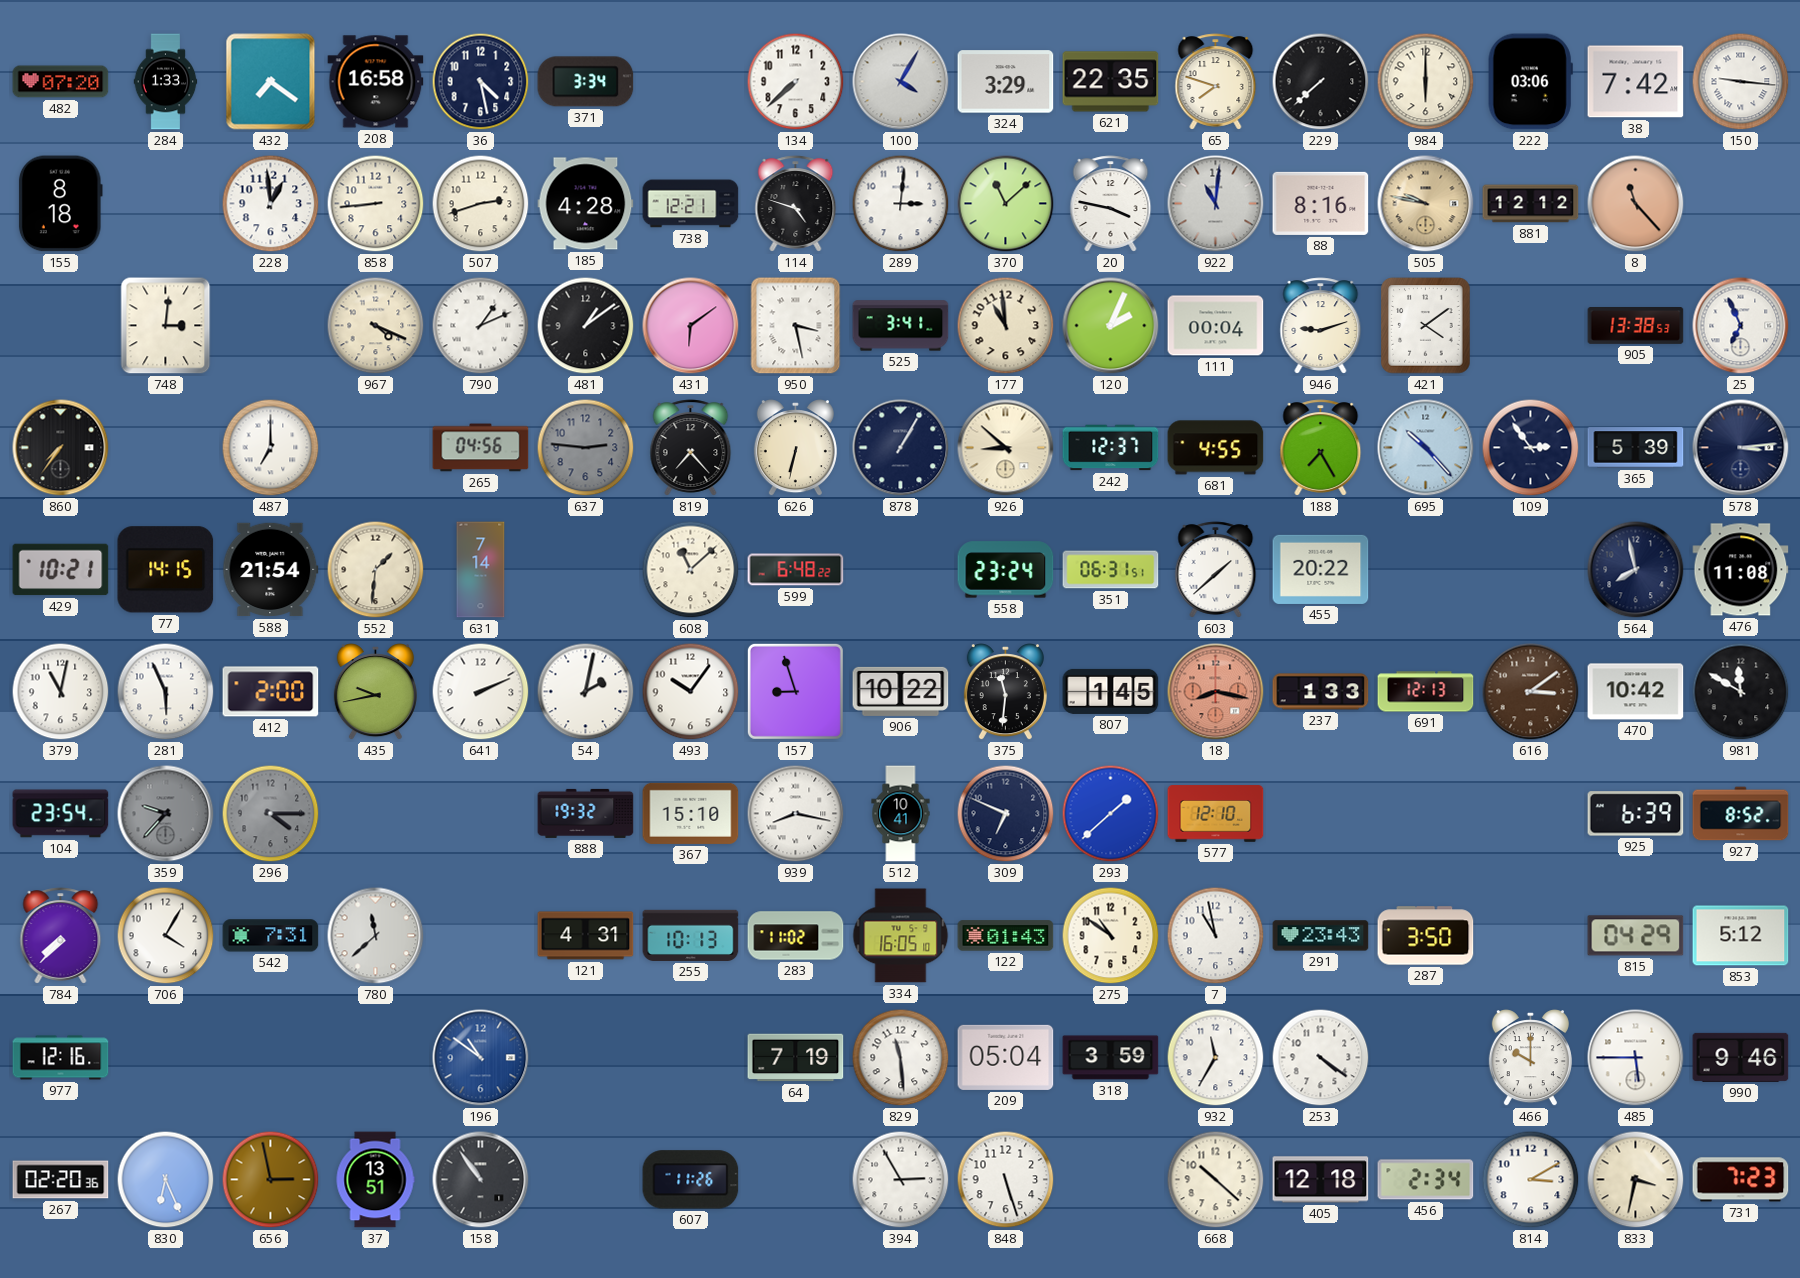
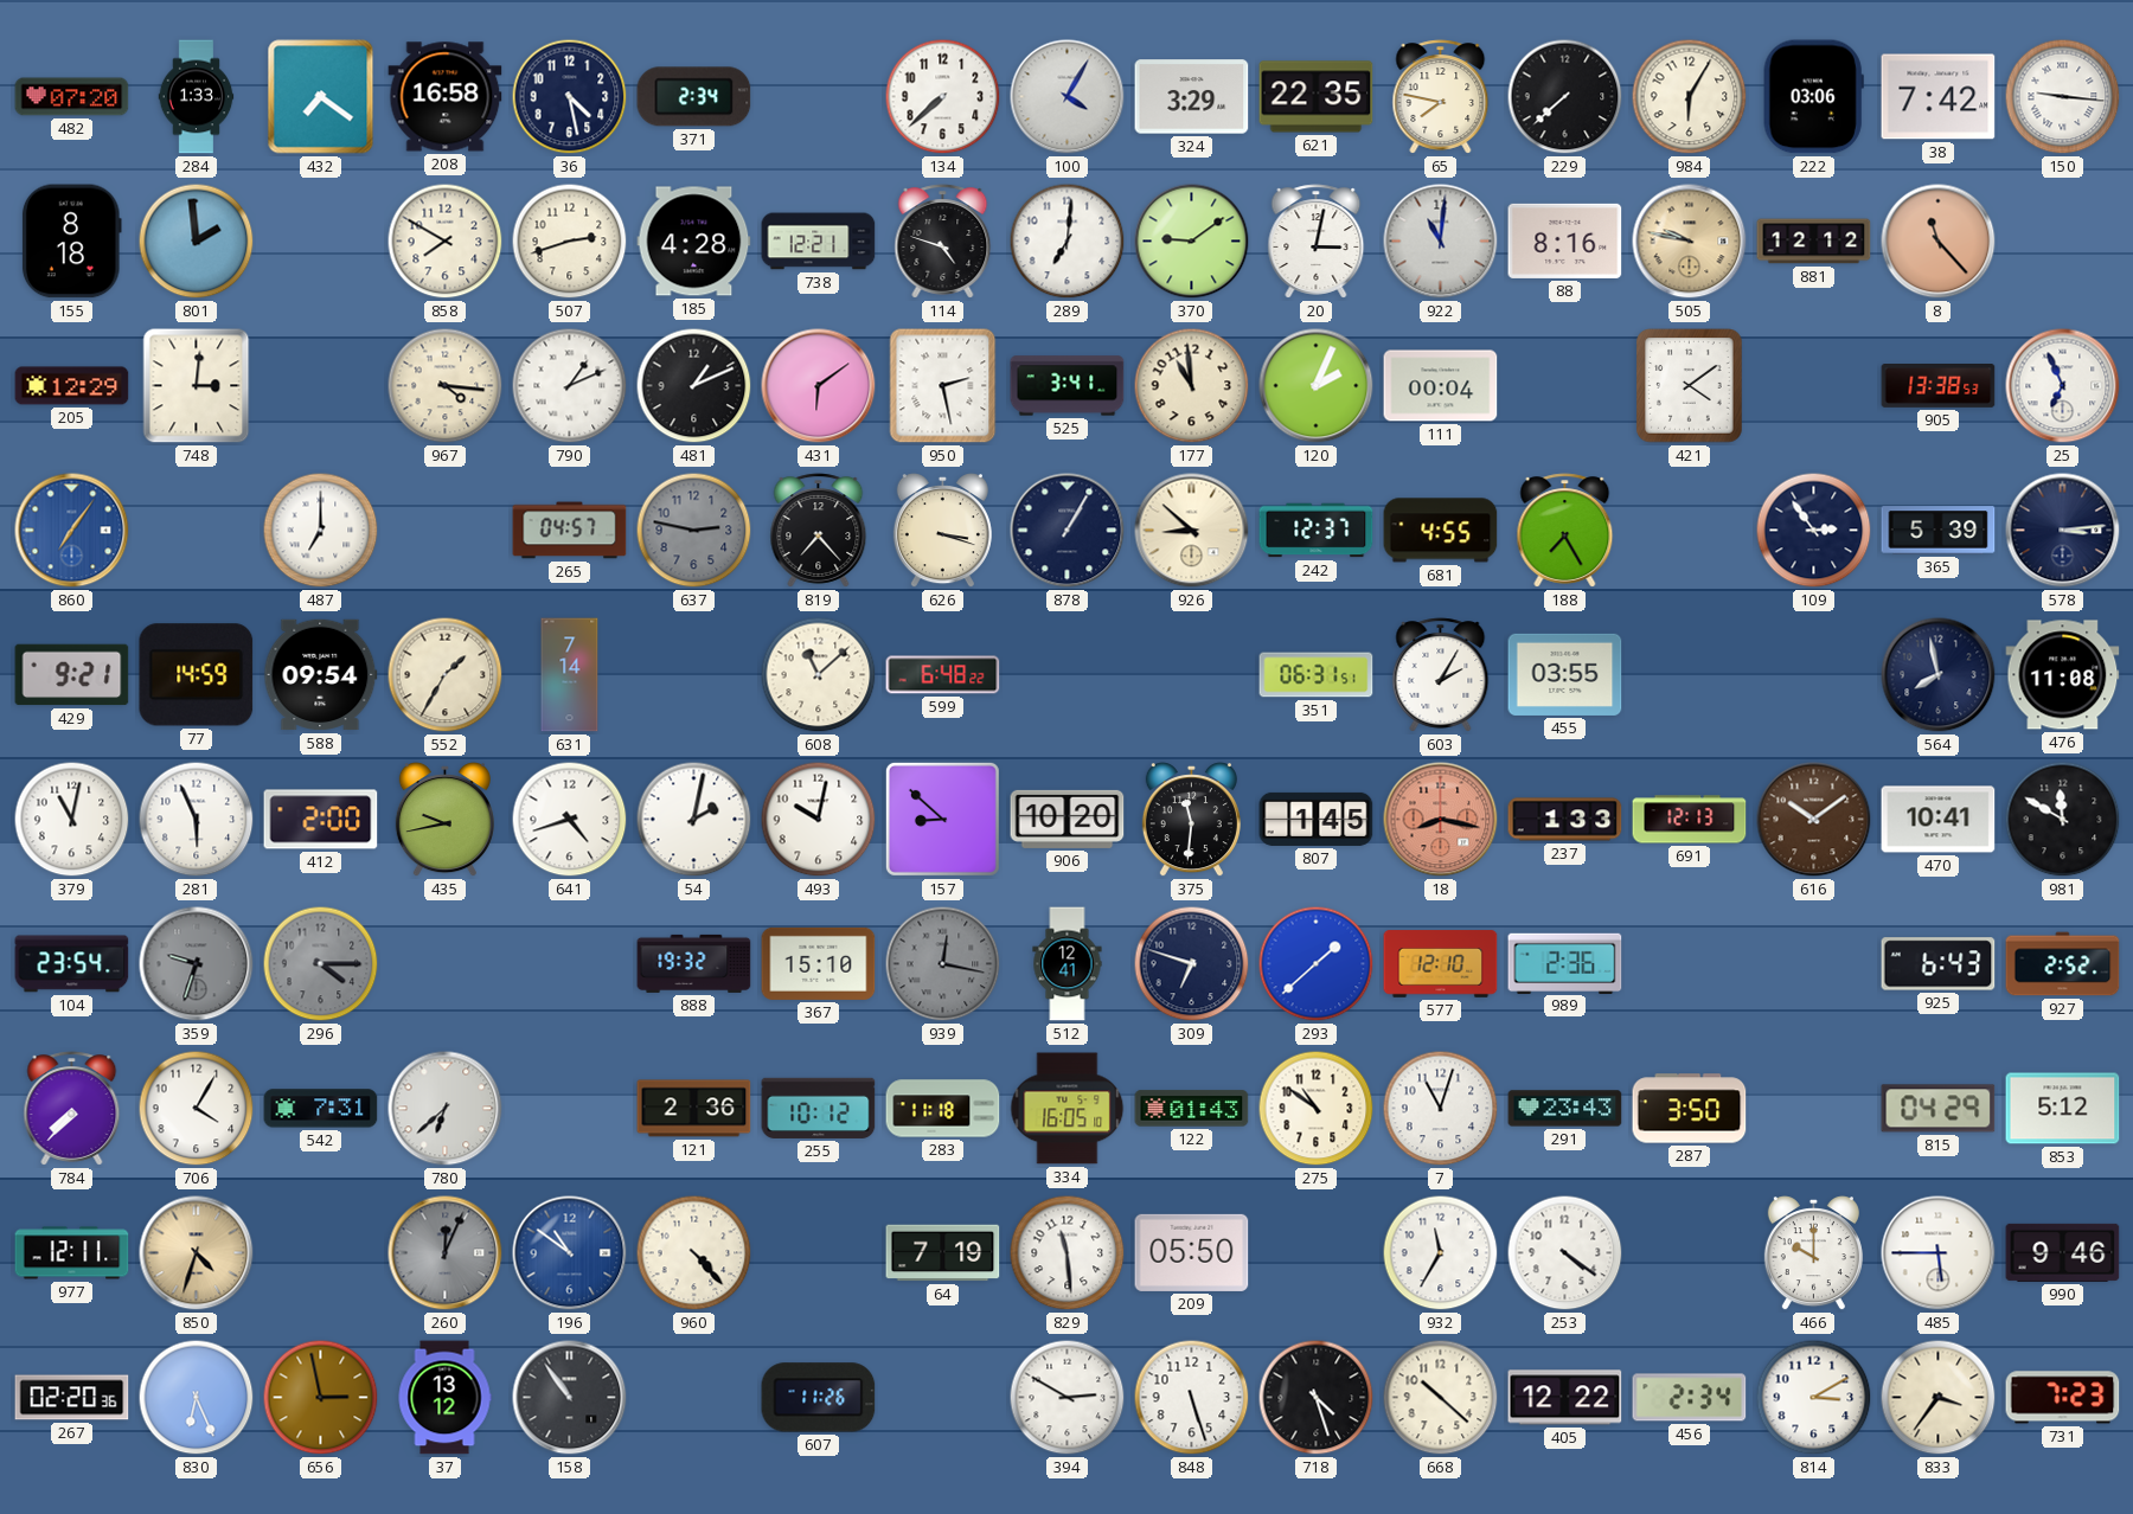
371: 3:34 -> 2:34 (694, 97)
65: 7:48 -> 7:47 (1441, 97)
984: 6:00 -> 6:05 (1690, 97)
801: none -> 1:59 (197, 242)
228: 12:59 -> none (271, 204)
858: 8:44 -> 7:50 (446, 242)
289: 3:01 -> 7:01 (1068, 242)
370: 11:08 -> 9:09 (1192, 242)
20: 3:47 -> 3:02 (1317, 242)
205: none -> 12:29 (72, 386)
967: 4:19 -> 4:16 (446, 386)
481: 1:09 -> 1:11 (694, 386)
950: 3:28 -> 2:28 (943, 386)
946: 9:12 -> none (1321, 326)
860: 7:36 -> 7:06 (72, 531)
860 dial: black -> blue (72, 531)
265: 04:56 -> 04:57 (570, 531)
637: 2:46 -> 2:47 (694, 531)
626: 6:32 -> 3:18 (942, 531)
695: 10:23 -> none (1426, 448)
429: 10:21 -> 9:21 (72, 675)
77: 14:15 -> 14:59 (197, 675)
588: 21:54 -> 09:54 (321, 675)
552: 1:31 -> 1:35 (446, 675)
558: 23:24 -> none (1006, 570)
603: 1:38 -> 2:05 (1441, 675)
455: 20:22 -> 03:55 (1565, 674)
641: 2:11 -> 4:42 (570, 820)
493: 10:06 -> 10:02 (819, 820)
157: 8:57 -> 8:52 (942, 819)
906: 10:22 -> 10:20 (1068, 819)
616: 3:09 -> 10:09 (1814, 820)
470: 10:42 -> 10:41 (1939, 820)
359: 9:37 -> 9:33 (197, 964)
939: 8:17 -> 12:17 (943, 964)
939 dial: white -> grey (943, 964)
512: 10:41 -> 12:41 (1068, 964)
309: 6:49 -> 6:48 (1192, 964)
989: none -> 2:36 (1565, 963)
925: 6:39 -> 6:43 (1939, 964)
927: 8:52 -> 2:52 (2063, 964)
780: 11:38 -> 6:38 (446, 1109)
121: 4:31 -> 2:36 (694, 1109)
255: 10:13 -> 10:12 (819, 1108)
283: 11:02 -> 11:18 (943, 1109)
7: 10:58 -> 11:03 (1441, 1109)
977: 12:16 -> 12:11 (72, 1253)
850: none -> 4:33 (197, 1253)
260: none -> 12:04 (446, 1253)
960: none -> 4:23 (694, 1253)
209: 05:04 -> 05:50 (1192, 1252)
318: 3:59 -> none (1111, 1058)
37: 13:51 -> 13:12 (444, 1398)
394: 2:55 -> 2:50 (1068, 1398)
718: none -> 4:27 (1317, 1398)
405: 12:18 -> 12:22 (1565, 1398)
833: 3:32 -> 3:36 (1939, 1398)
